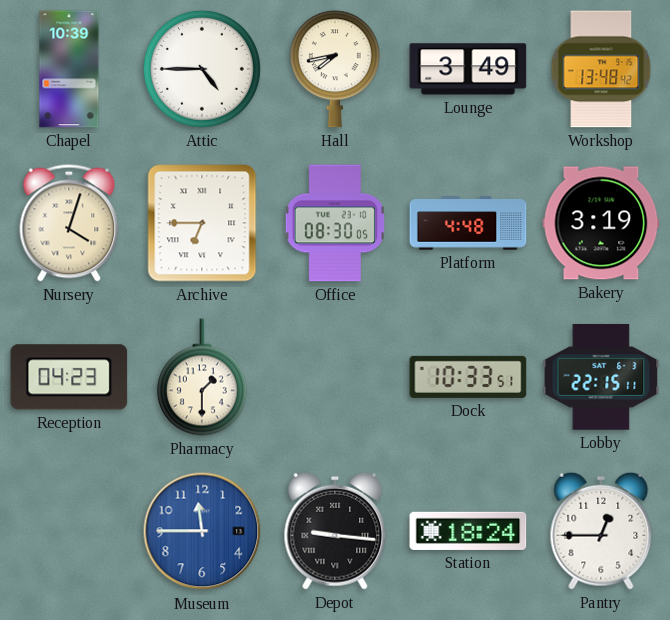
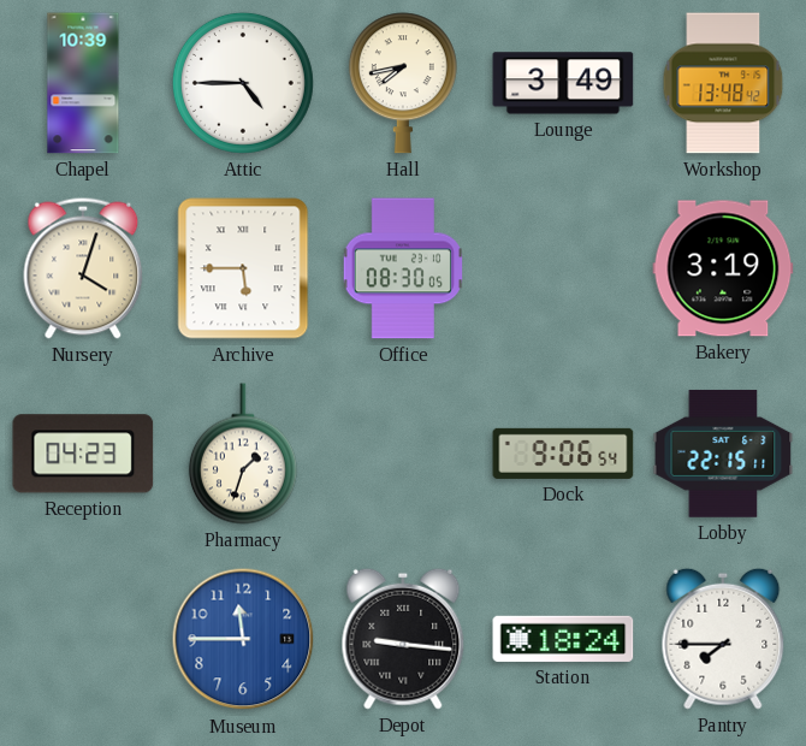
Archive: 6:45 -> 5:45 (243, 268)
Platform: 4:48 -> none (468, 223)
Pharmacy: 1:30 -> 1:33 (243, 454)
Dock: 10:33 -> 9:06 (563, 454)
Pantry: 12:45 -> 7:45 (723, 639)
